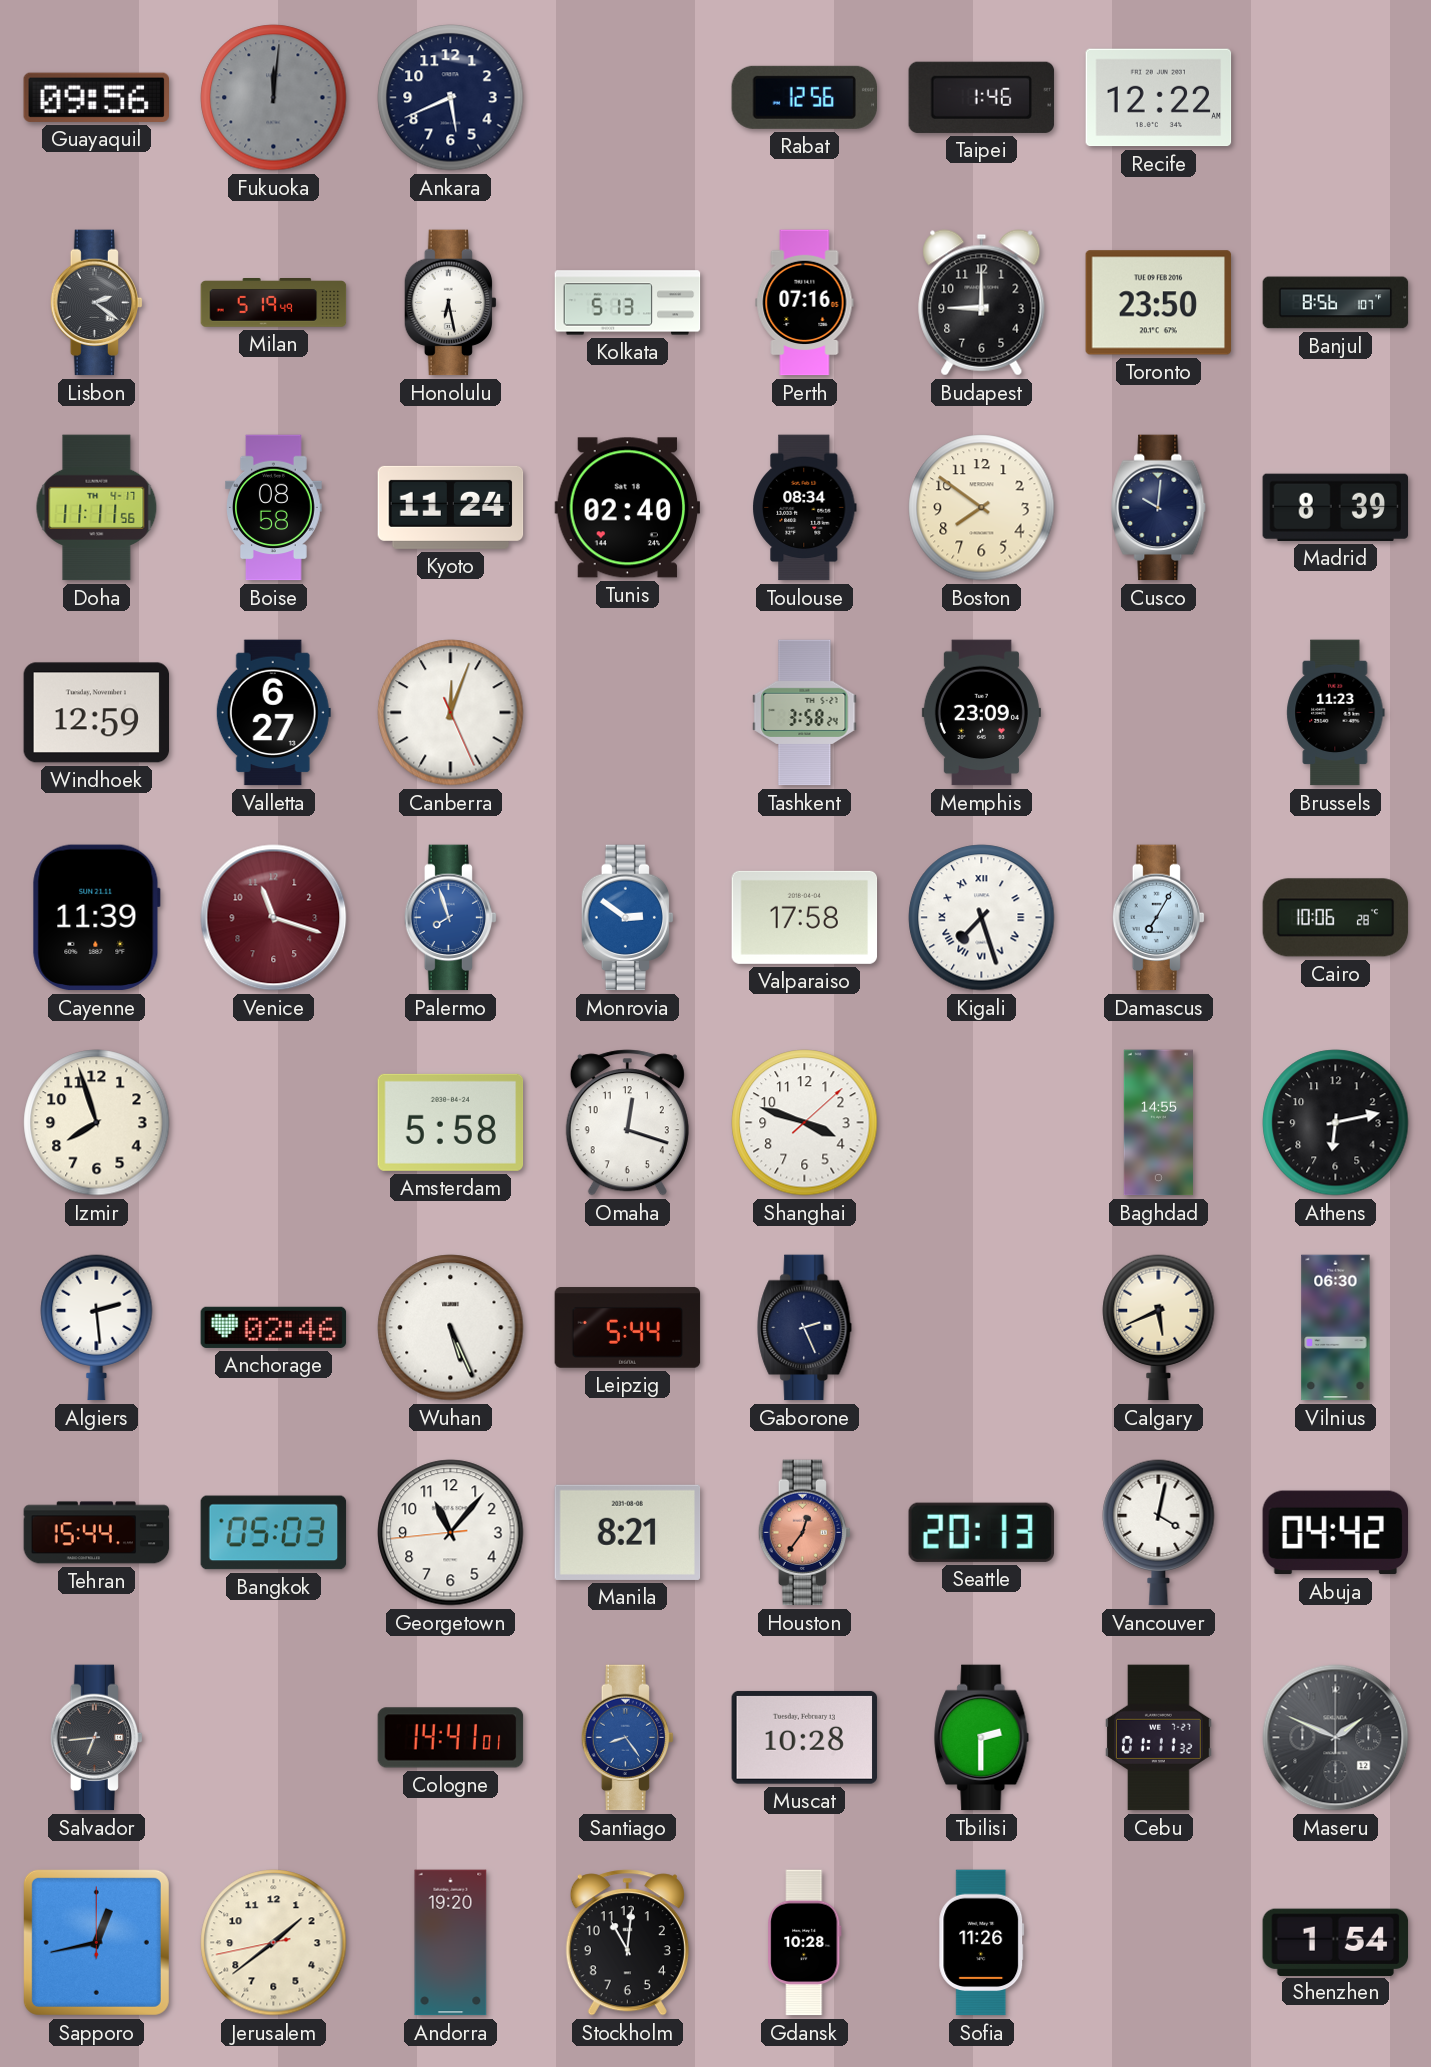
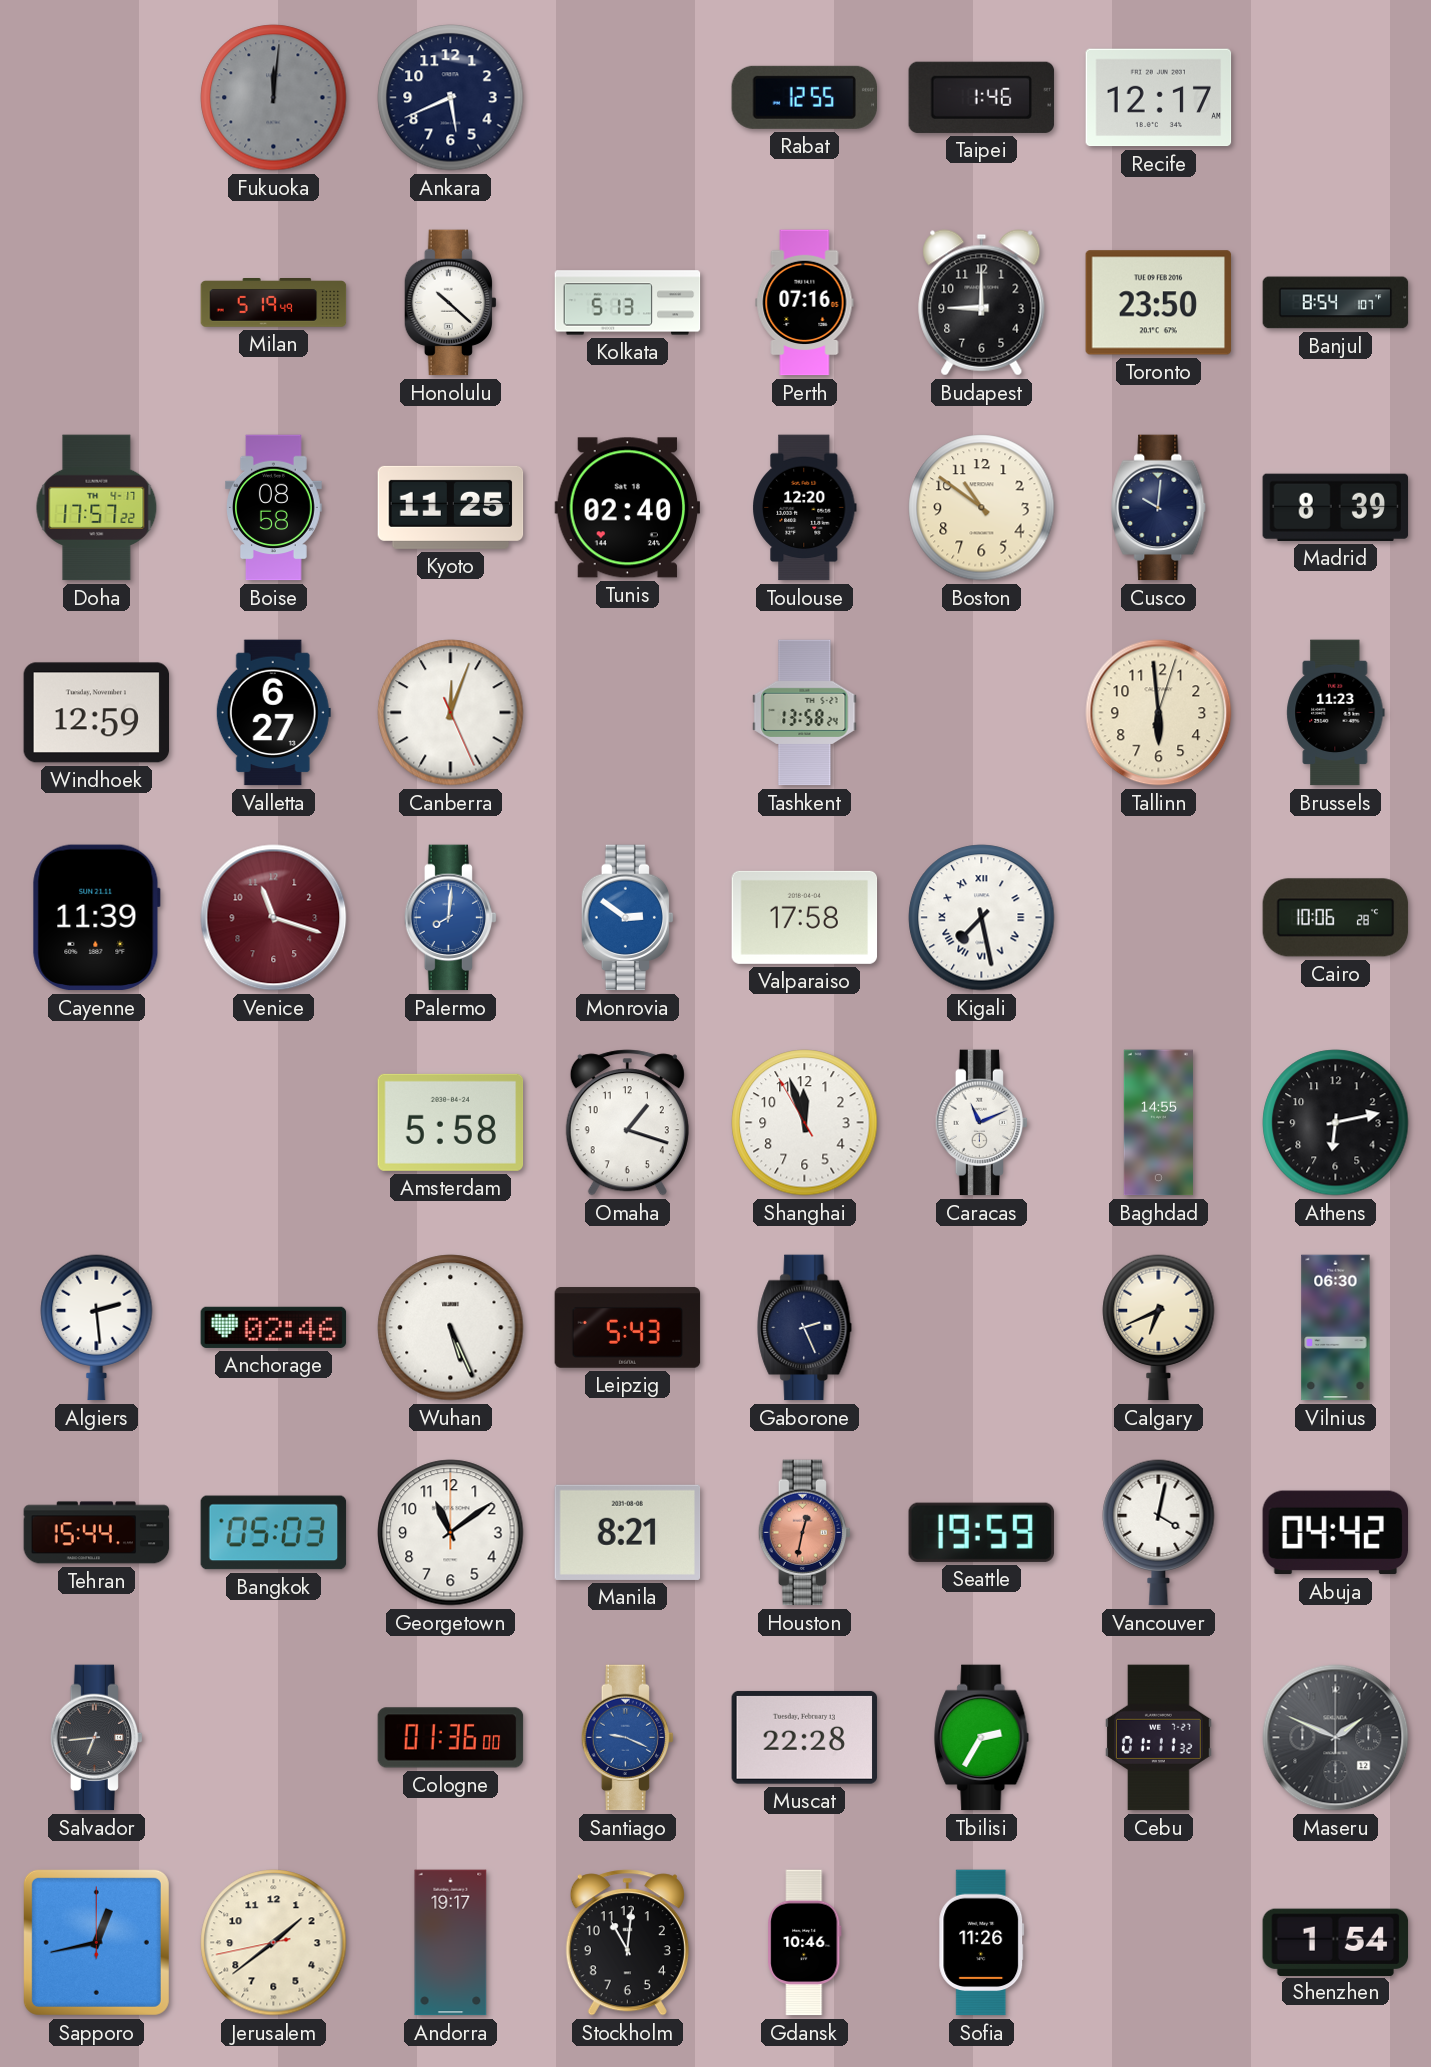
Guayaquil: 09:56 -> none (96, 97)
Rabat: 12:56 -> 12:55 (805, 97)
Recife: 12:22 -> 12:17 (1159, 98)
Lisbon: 2:21 -> none (97, 303)
Honolulu: 6:28 -> 10:22 (451, 303)
Banjul: 8:56 -> 8:54 (1336, 303)
Doha: 11:11 -> 17:57 (97, 508)
Kyoto: 11:24 -> 11:25 (451, 507)
Toulouse: 08:34 -> 12:20 (805, 508)
Boston: 7:51 -> 10:51 (982, 508)
Tashkent: 3:58 -> 13:58 (805, 713)
Memphis: 23:09 -> none (981, 713)
Tallinn: none -> 5:59 (1159, 713)
Palermo: 7:57 -> 8:01 (451, 918)
Kigali: 7:27 -> 7:28 (982, 918)
Damascus: 7:05 -> none (1159, 918)
Izmir: 7:57 -> none (97, 1123)
Omaha: 12:18 -> 1:18 (627, 1123)
Shanghai: 3:48 -> 11:56 (805, 1123)
Caracas: none -> 11:11 (982, 1123)
Leipzig: 5:44 -> 5:43 (628, 1328)
Calgary: 5:41 -> 6:41 (1159, 1328)
Georgetown: 11:06 -> 11:09 (451, 1533)
Houston: 12:36 -> 12:32 (805, 1533)
Seattle: 20:13 -> 19:59 (981, 1532)
Cologne: 14:41 -> 01:36 (451, 1738)
Santiago: 8:24 -> 9:19 (628, 1738)
Muscat: 10:28 -> 22:28 (805, 1737)
Tbilisi: 2:30 -> 2:35 (982, 1738)
Andorra: 19:20 -> 19:17 (451, 1943)
Gdansk: 10:28 -> 10:46 (805, 1943)
